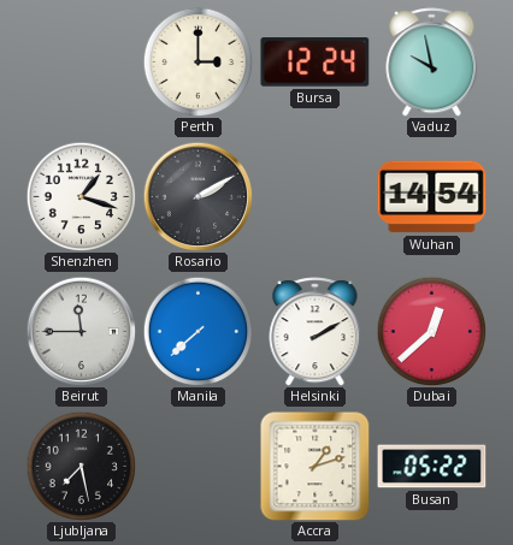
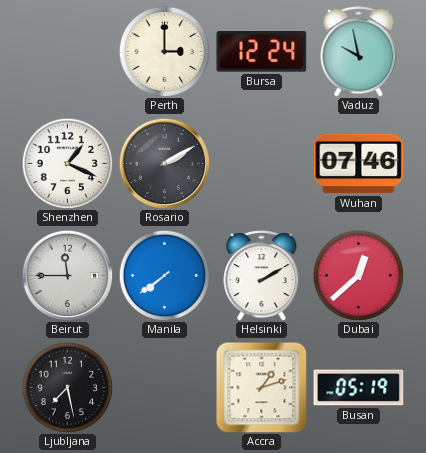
Shenzhen: 1:18 -> 1:19 (67, 163)
Wuhan: 14:54 -> 07:46 (359, 164)
Manila: 7:38 -> 7:39 (164, 275)
Busan: 05:22 -> 05:19 (359, 388)
